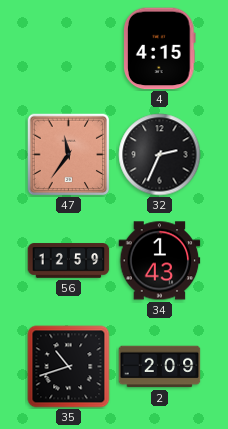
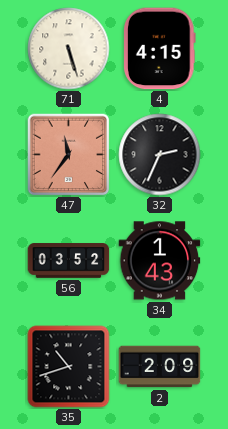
71: none -> 5:27 (69, 49)
56: 12:59 -> 03:52 (69, 261)
